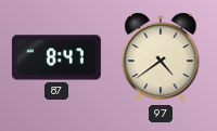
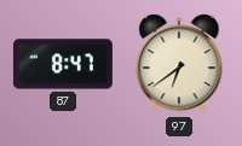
97: 4:39 -> 6:39 (179, 64)
